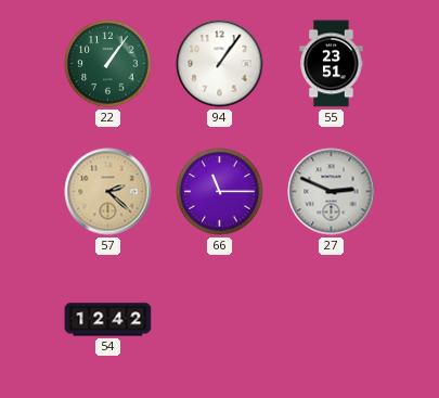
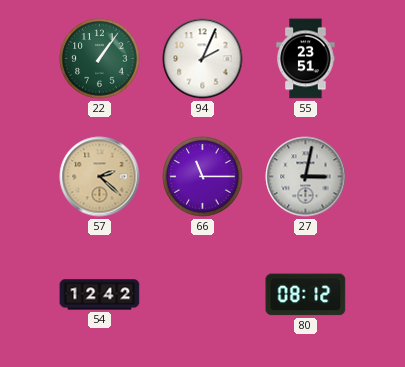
94: 1:06 -> 2:04 (203, 59)
27: 2:49 -> 3:02 (306, 177)
80: none -> 08:12 (306, 295)
